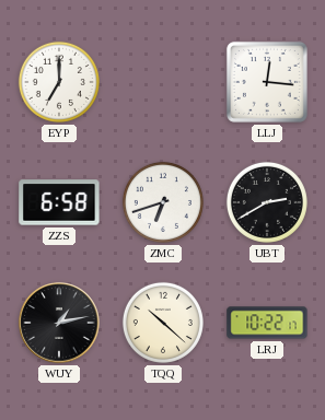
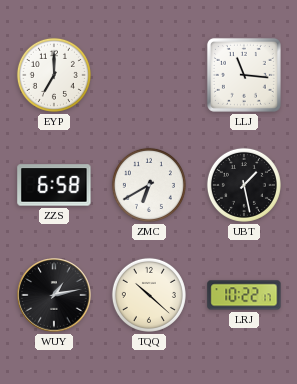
LLJ: 12:16 -> 11:16 (244, 75)
ZMC: 6:42 -> 6:40 (149, 185)
UBT: 2:40 -> 1:28 (244, 185)
